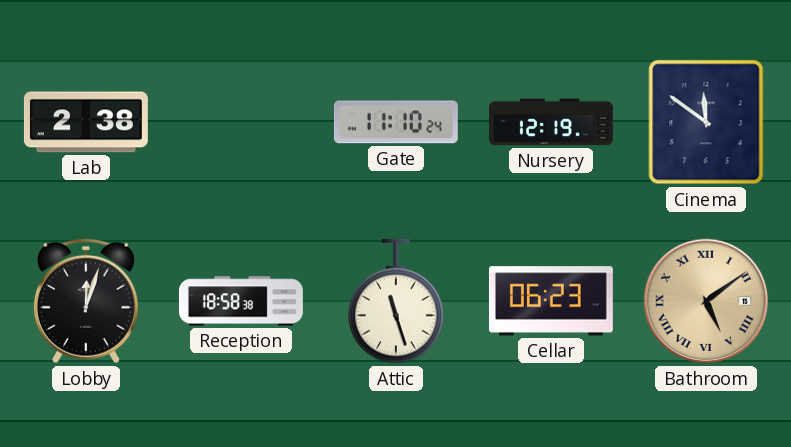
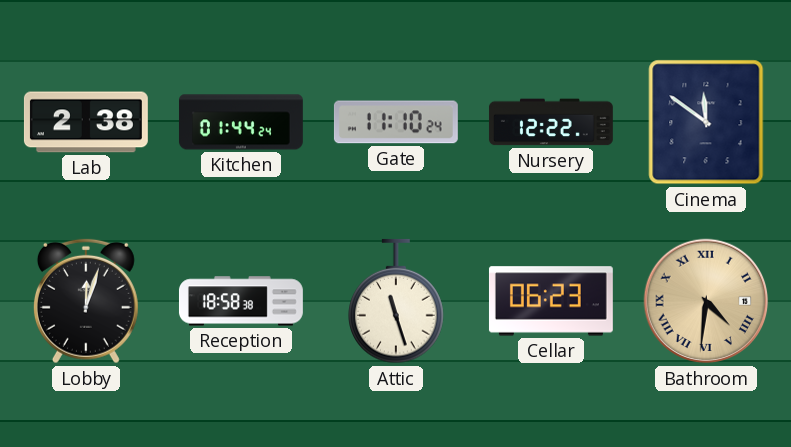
Kitchen: none -> 01:44 (241, 122)
Nursery: 12:19 -> 12:22 (551, 122)
Bathroom: 5:09 -> 4:31 (706, 301)
